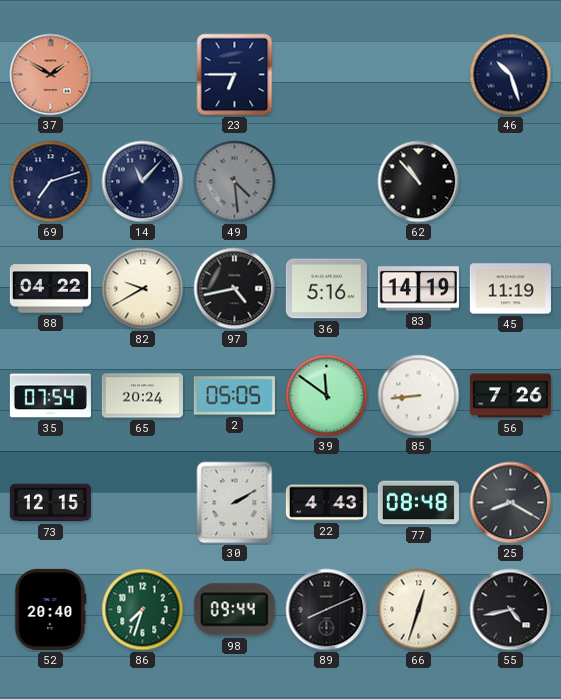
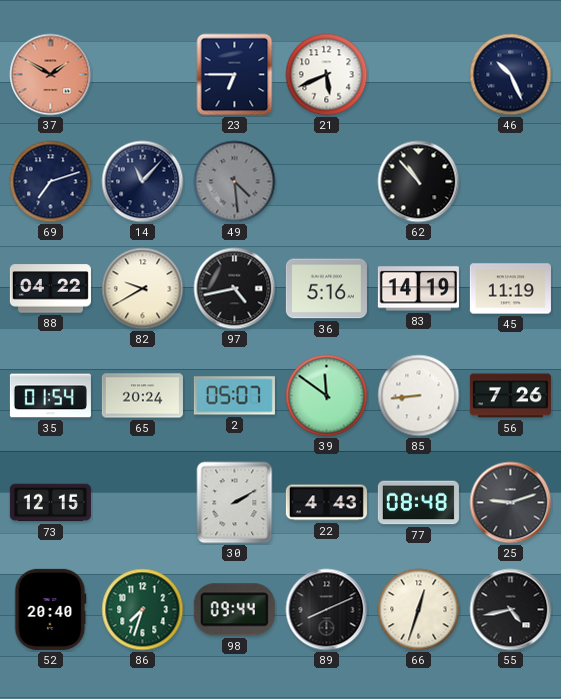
21: none -> 5:41 (327, 75)
46: 10:27 -> 10:26 (511, 75)
35: 07:54 -> 01:54 (50, 396)
2: 05:05 -> 05:07 (234, 396)
25: 8:20 -> 9:12 (511, 503)
